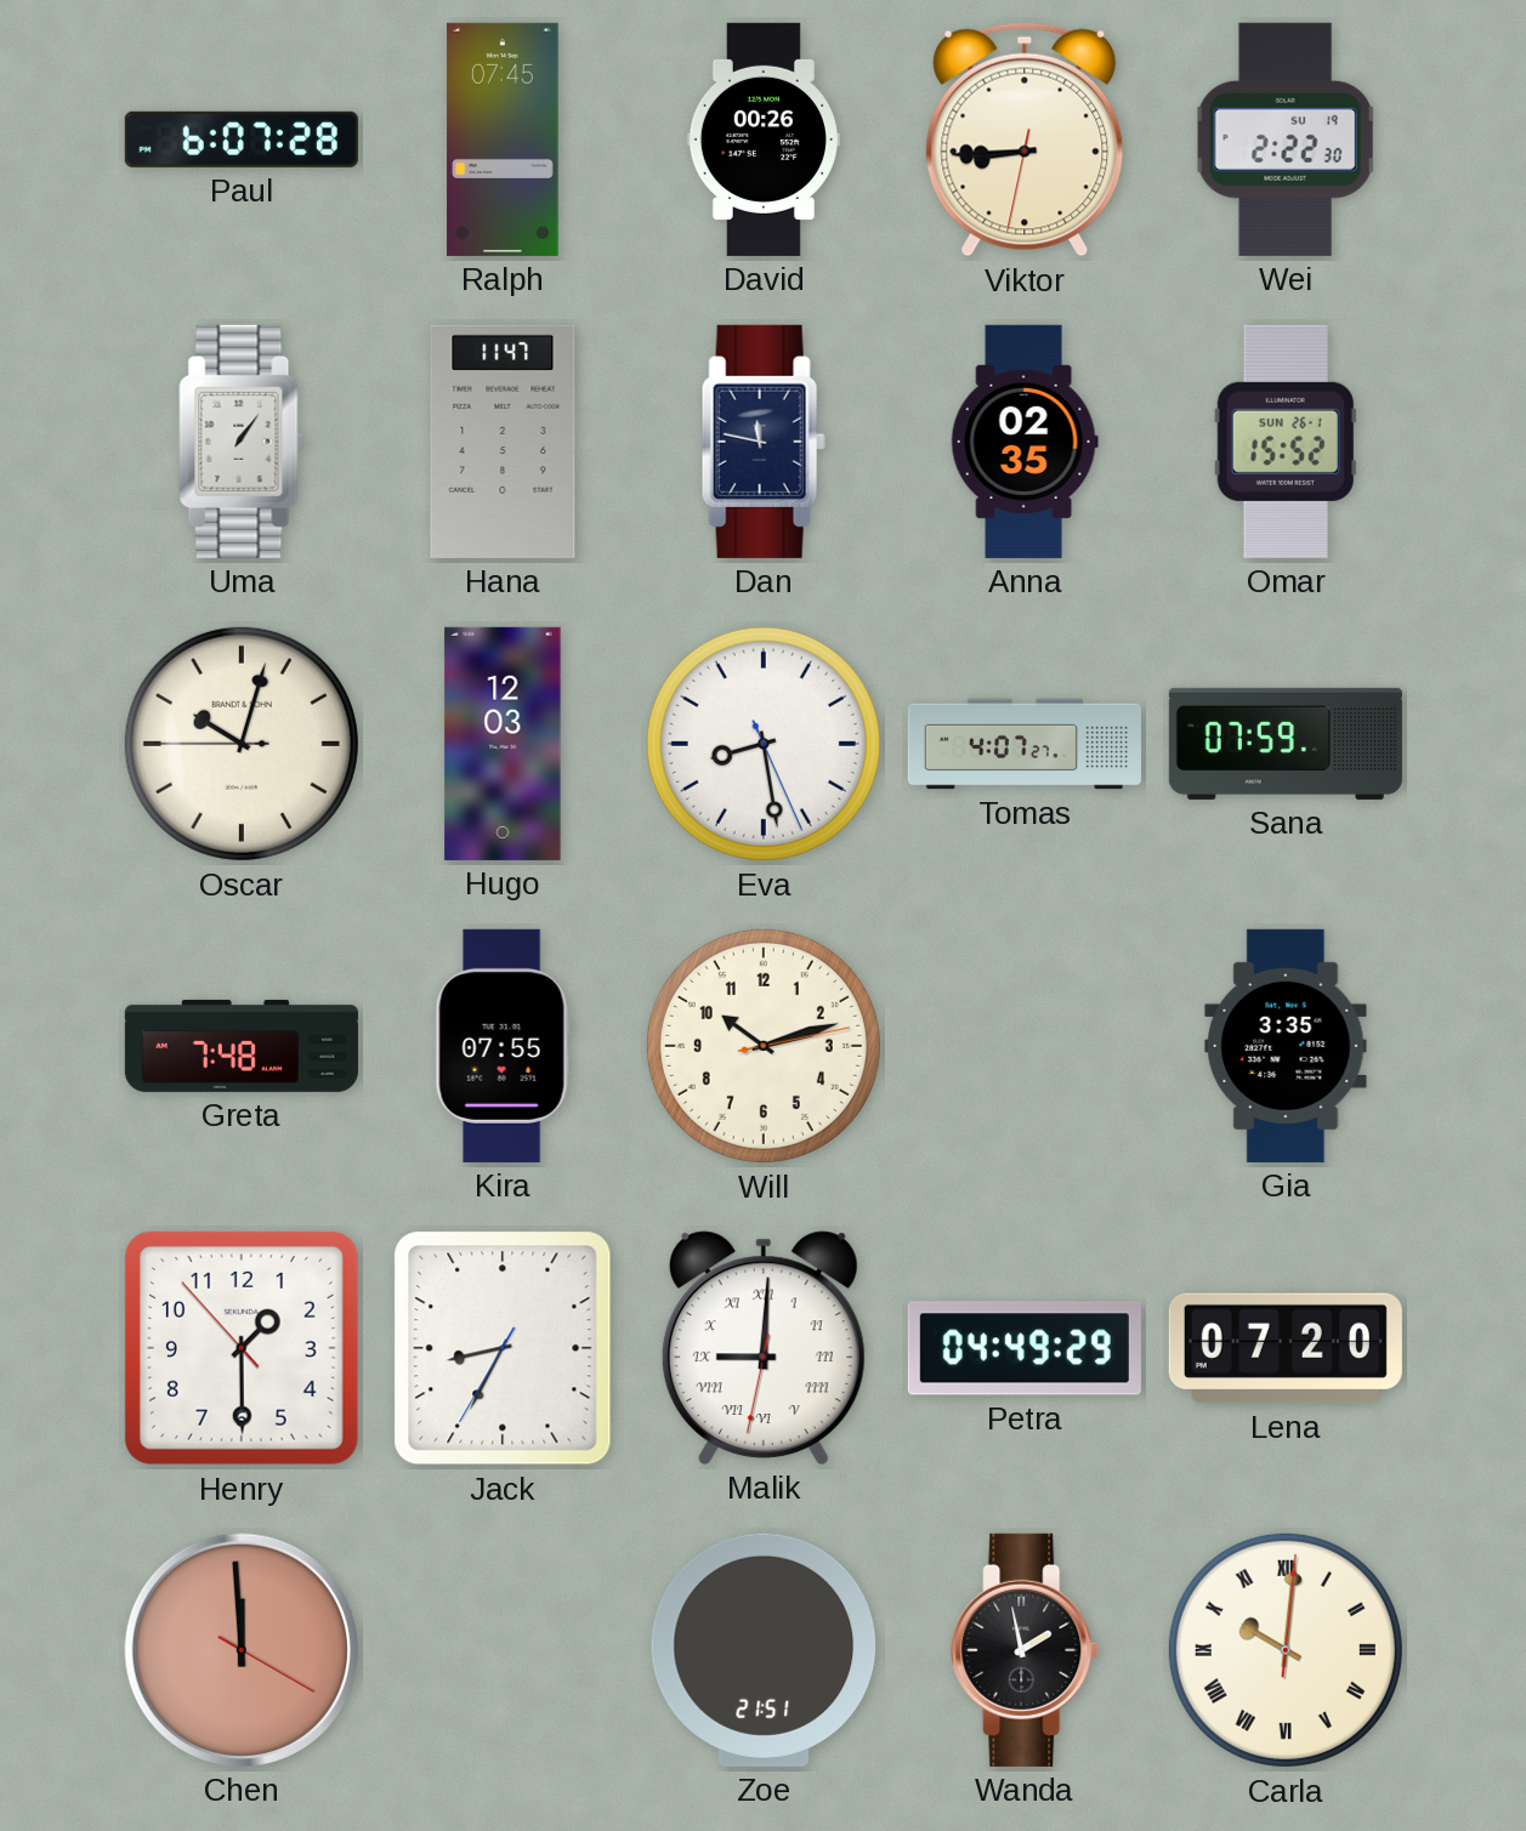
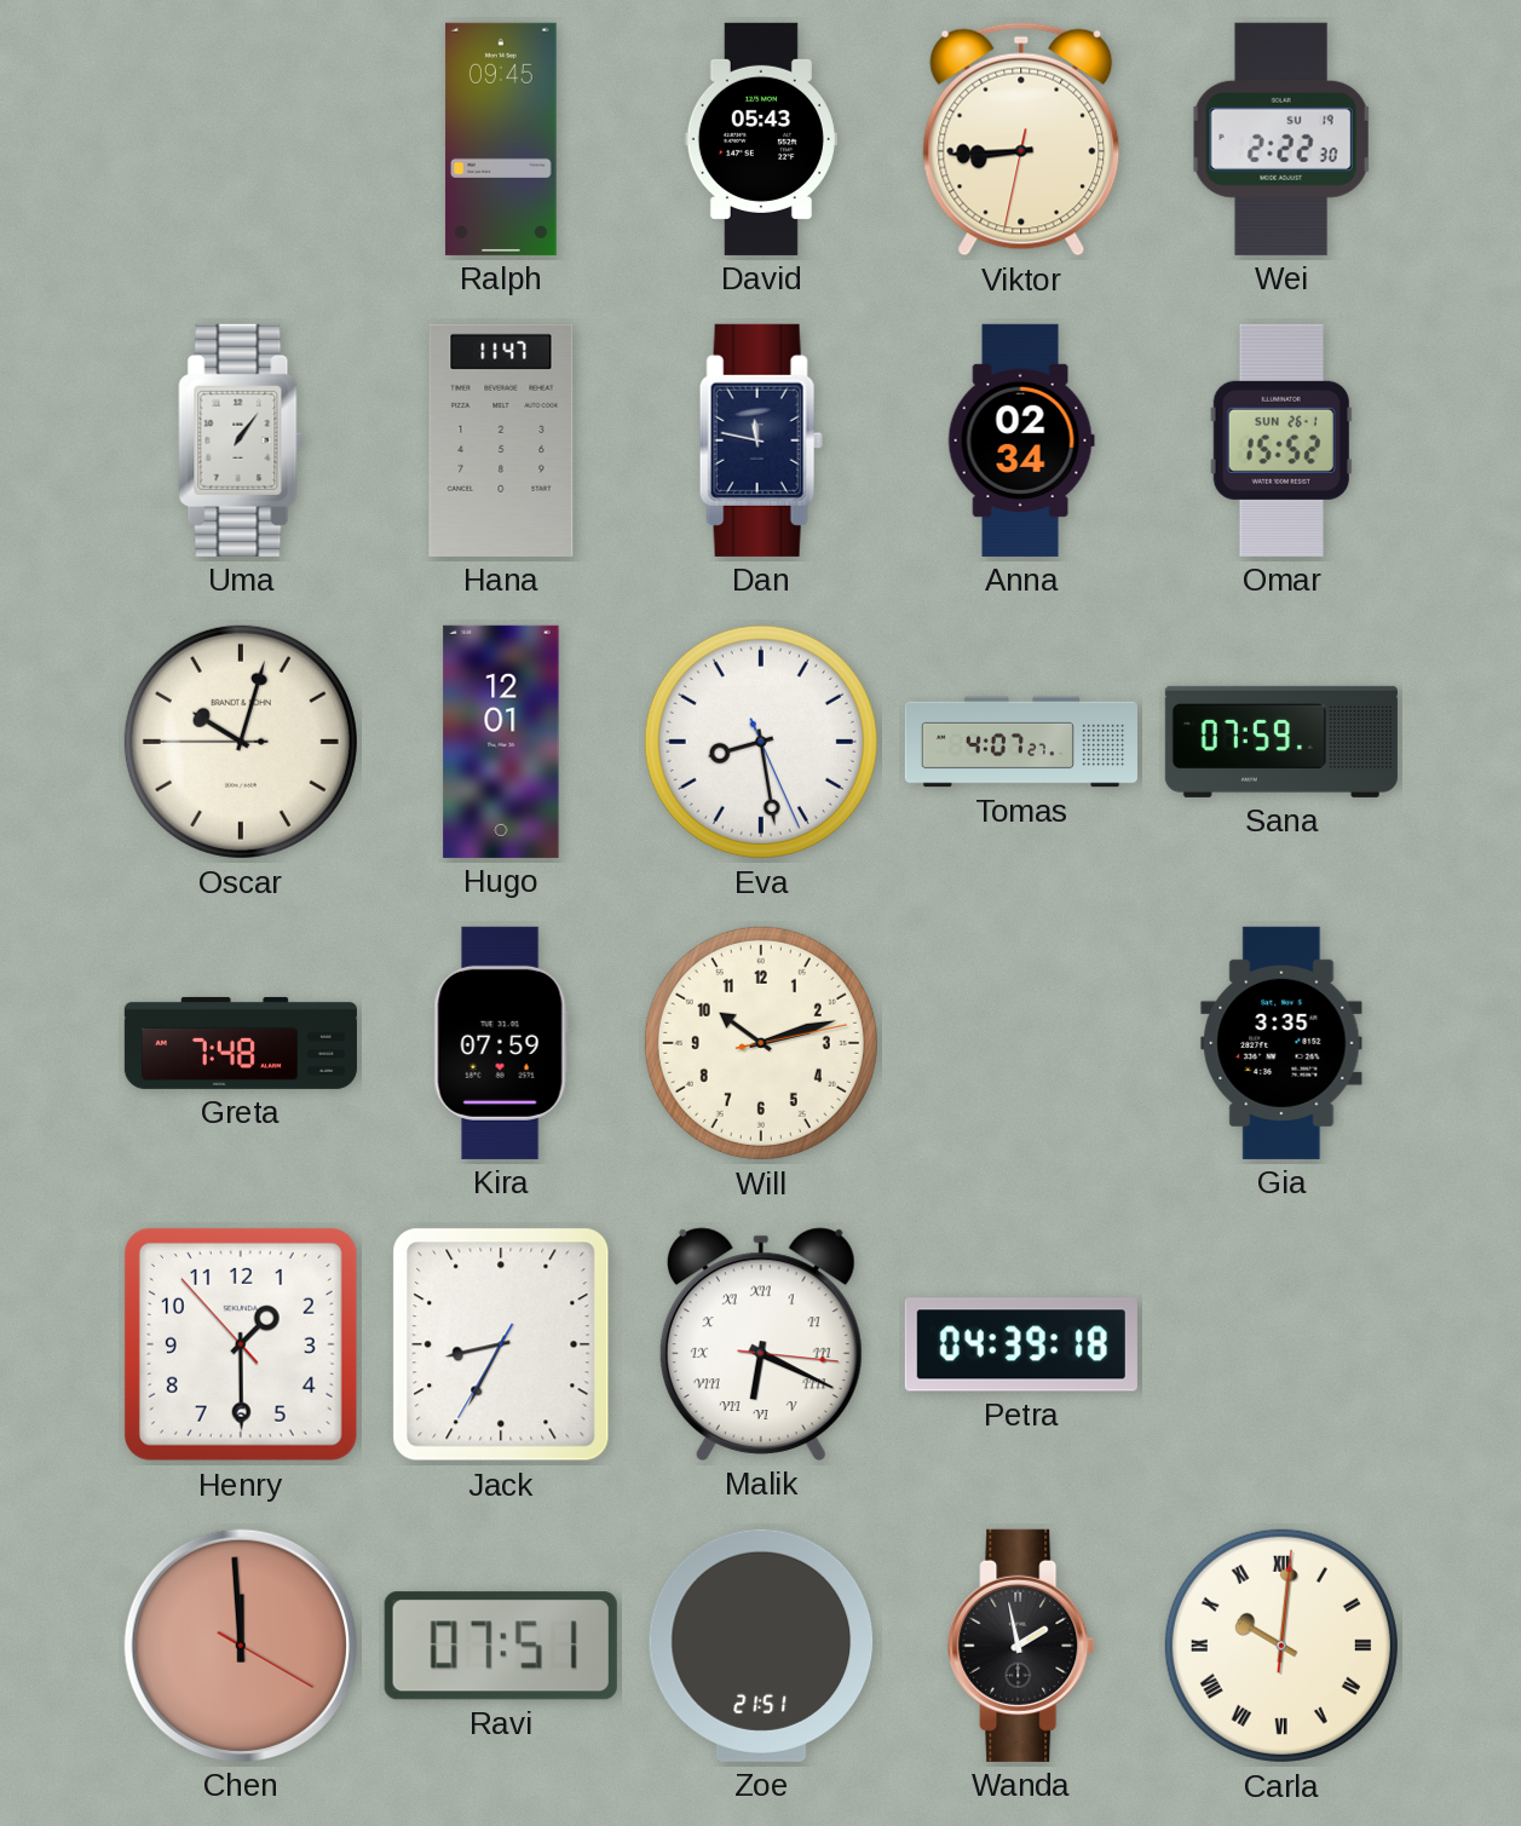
Paul: 6:07 -> none (242, 140)
Ralph: 07:45 -> 09:45 (501, 139)
David: 00:26 -> 05:43 (761, 139)
Anna: 02:35 -> 02:34 (1021, 440)
Hugo: 12:03 -> 12:01 (501, 742)
Kira: 07:55 -> 07:59 (501, 1043)
Malik: 9:00 -> 6:19 (761, 1344)
Petra: 04:49 -> 04:39 (1021, 1344)
Lena: 07:20 -> none (1286, 1348)
Ravi: none -> 07:51 (501, 1646)
